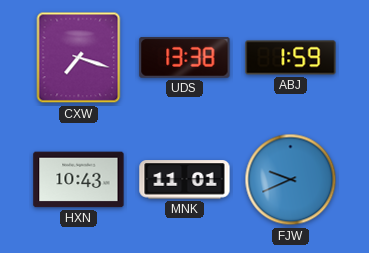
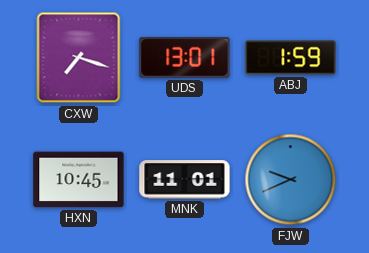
UDS: 13:38 -> 13:01 (185, 58)
HXN: 10:43 -> 10:45 (79, 180)
